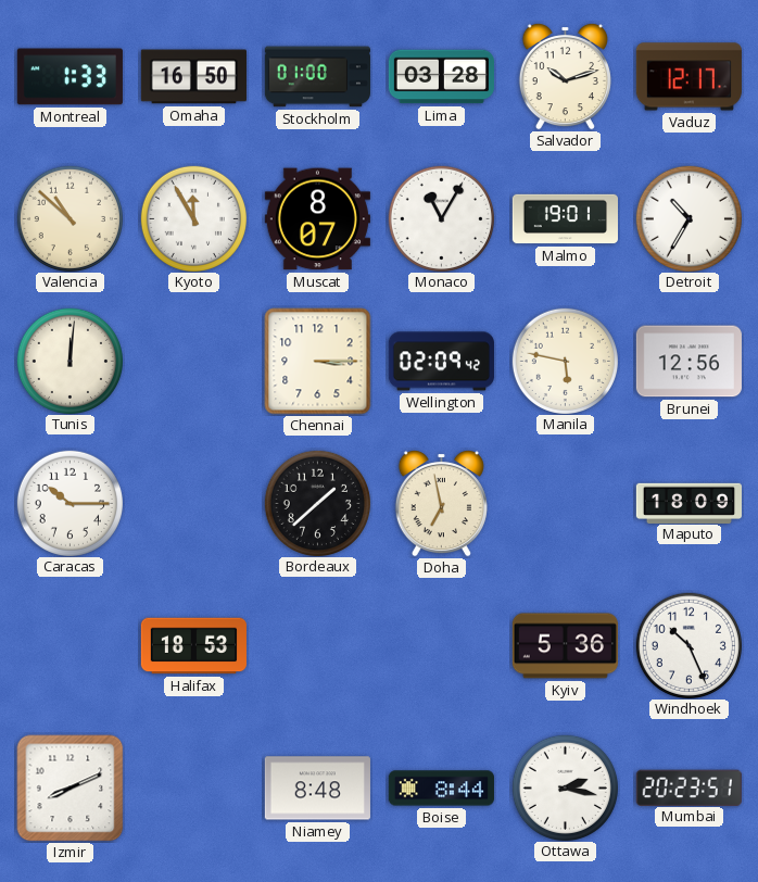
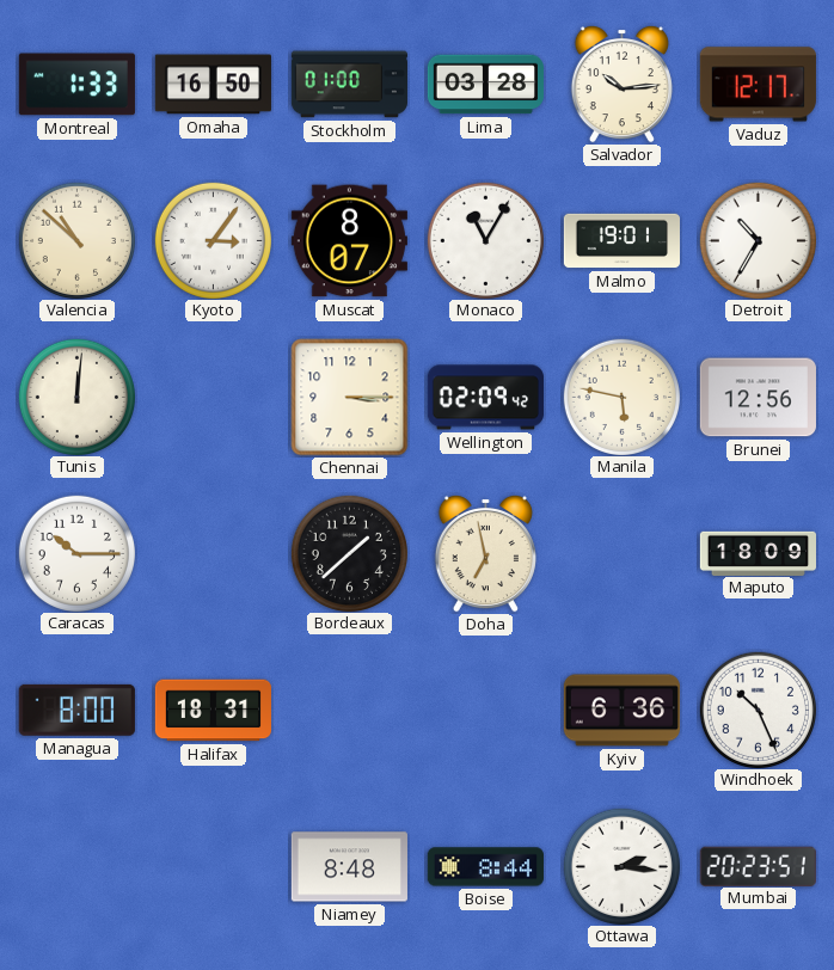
Salvador: 10:12 -> 10:14 (621, 84)
Kyoto: 11:55 -> 3:06 (213, 240)
Managua: none -> 8:00 (76, 710)
Halifax: 18:53 -> 18:31 (213, 711)
Kyiv: 5:36 -> 6:36 (621, 711)
Izmir: 8:11 -> none (71, 789)
Ottawa: 2:17 -> 2:16 (621, 866)
